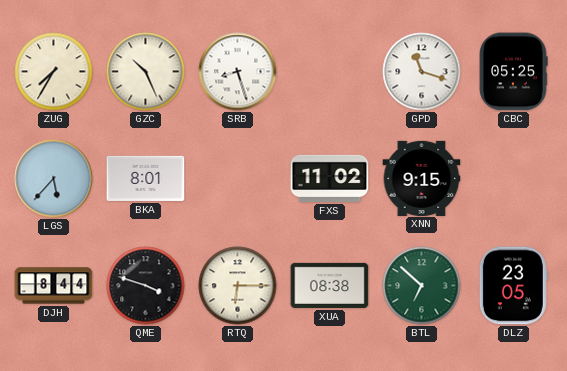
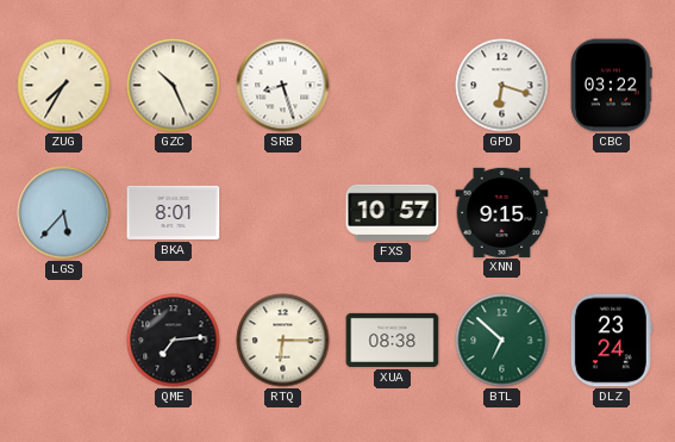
GPD: 11:18 -> 6:18 (502, 86)
CBC: 05:25 -> 03:22 (611, 86)
FXS: 11:02 -> 10:57 (393, 212)
DJH: 8:44 -> none (54, 286)
QME: 3:48 -> 7:14 (174, 341)
DLZ: 23:05 -> 23:24 (611, 341)
